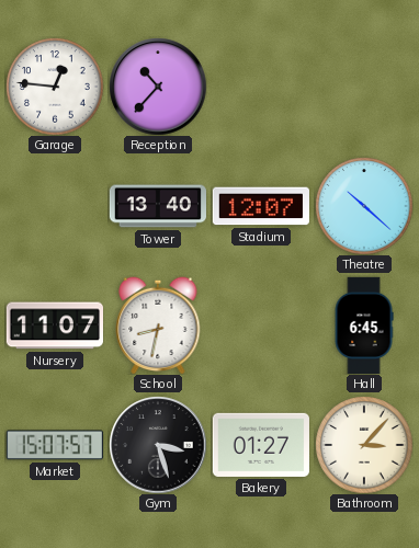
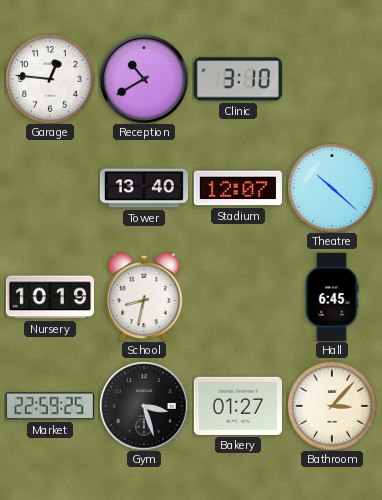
Reception: 10:37 -> 10:40 (144, 79)
Clinic: none -> 3:10 (237, 79)
Nursery: 11:07 -> 10:19 (49, 297)
Market: 15:07 -> 22:59 (50, 406)
